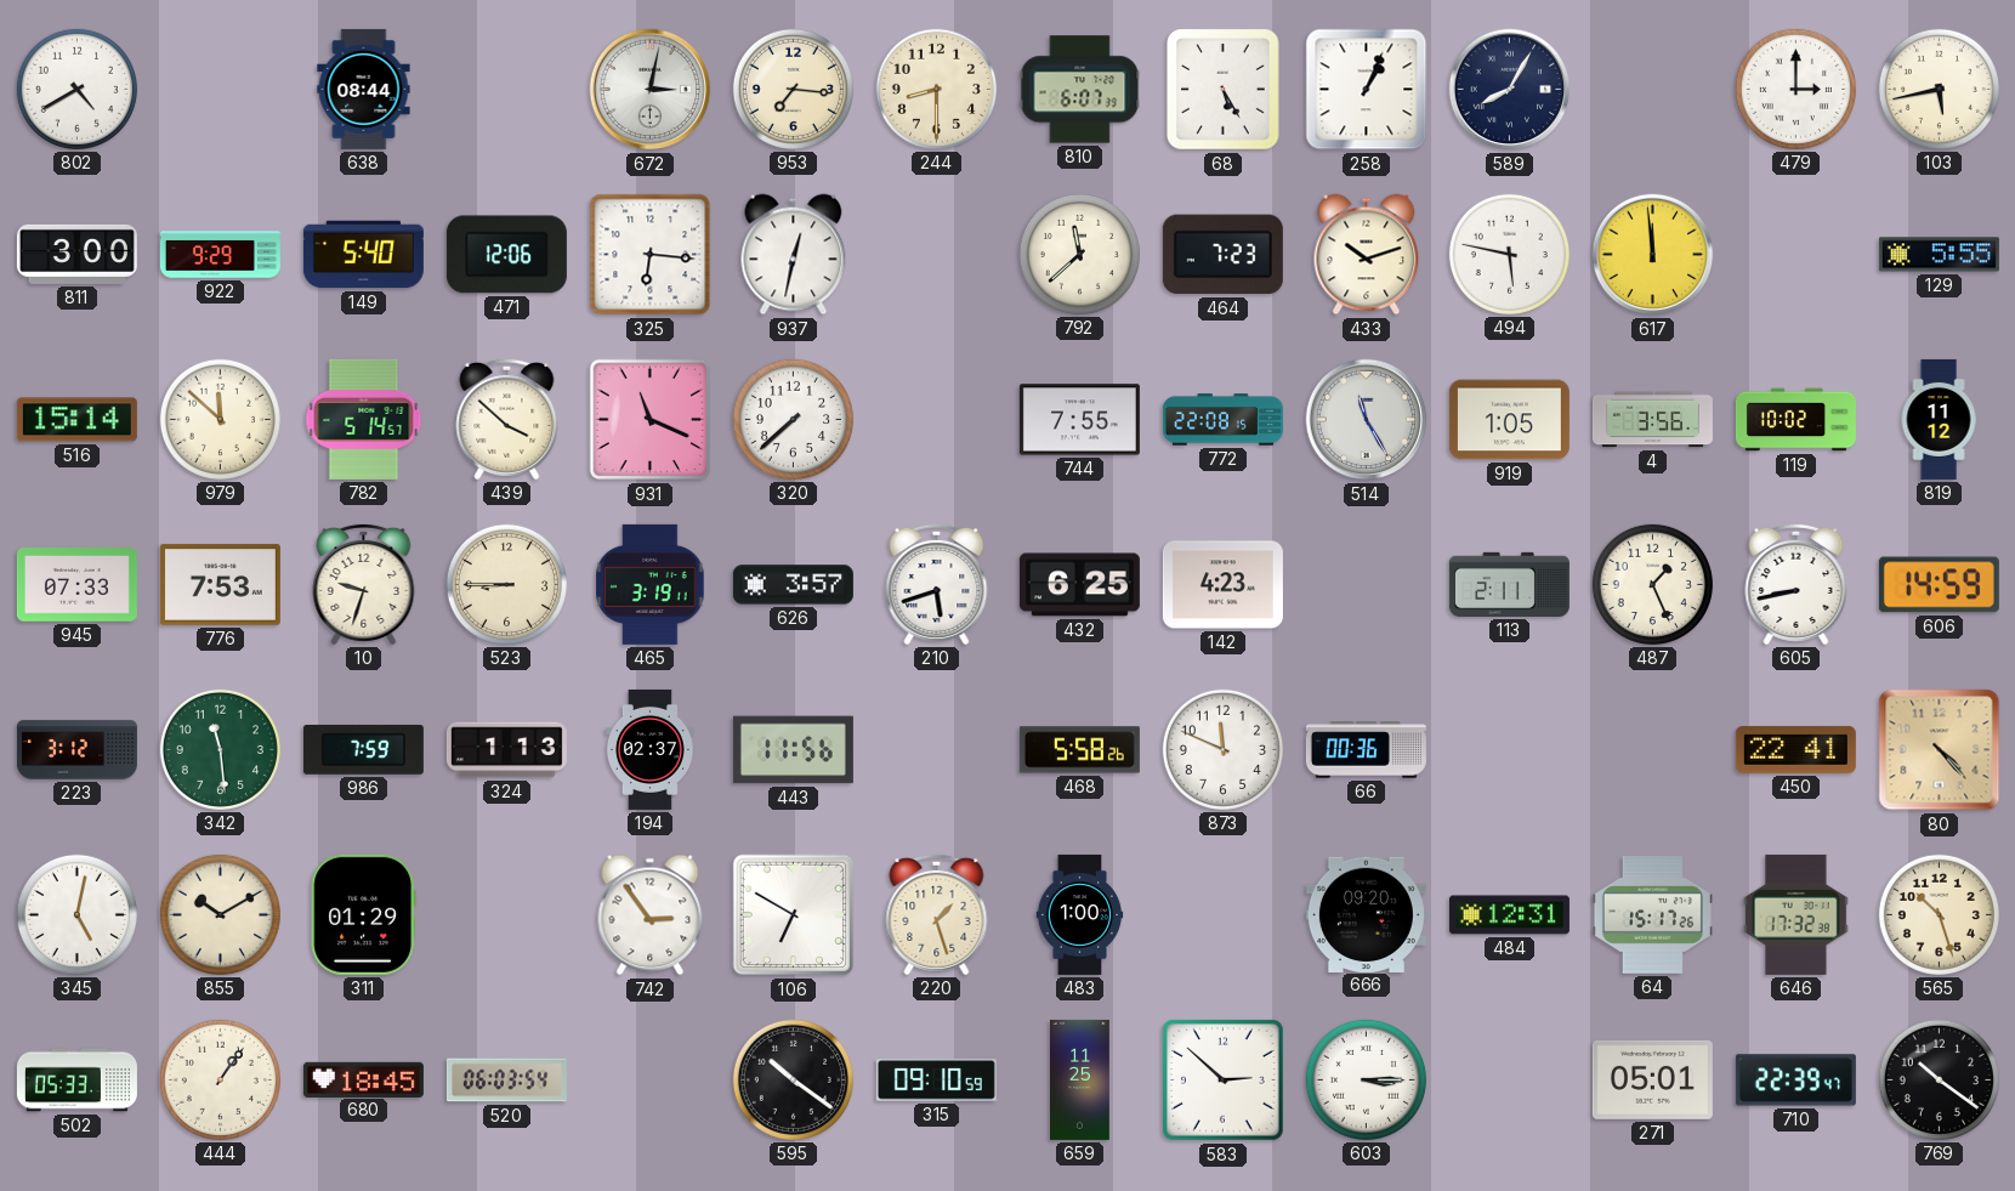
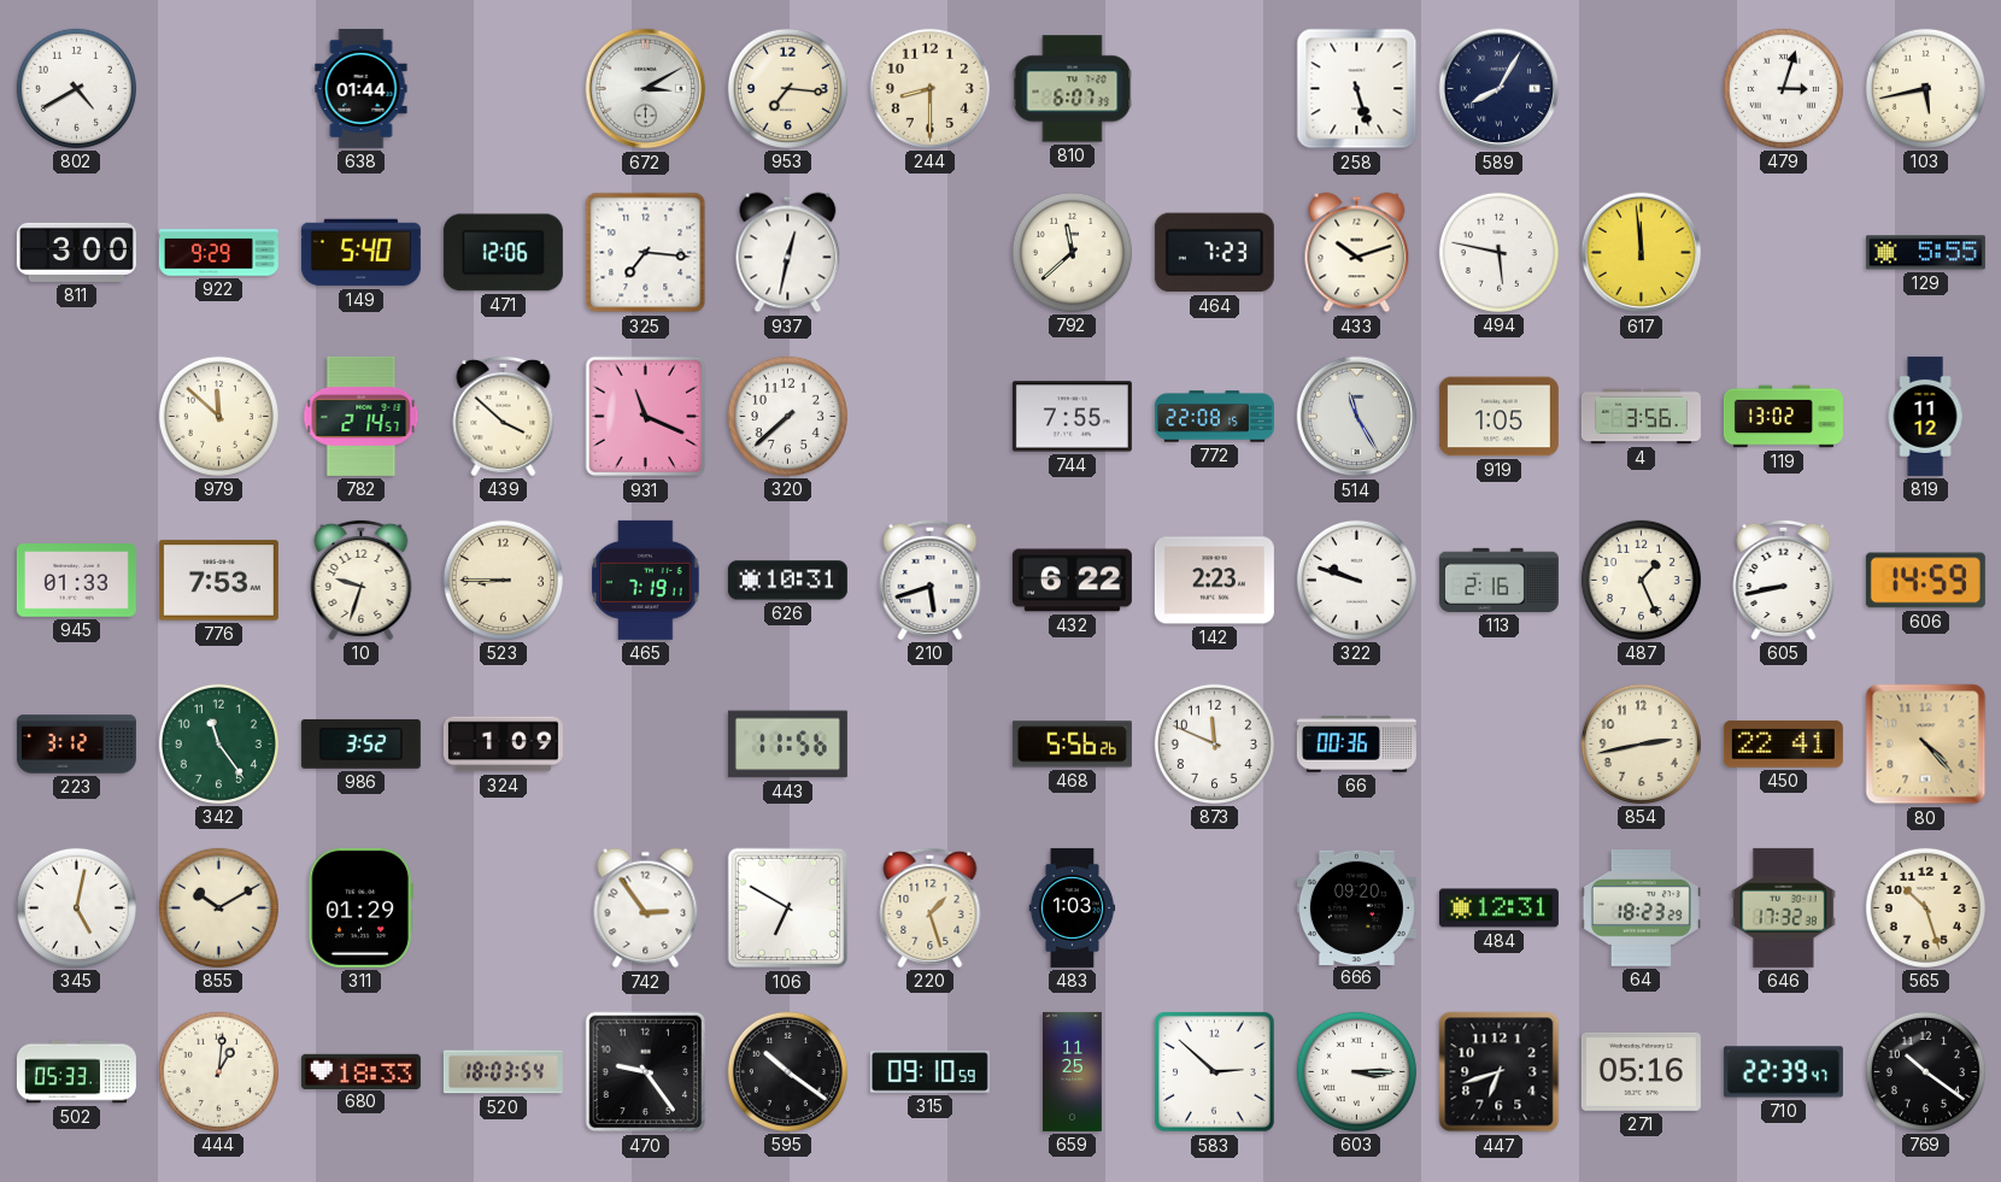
638: 08:44 -> 01:44 (362, 88)
672: 3:02 -> 3:10 (646, 89)
68: 5:25 -> none (1224, 90)
258: 1:04 -> 5:27 (1357, 89)
479: 3:00 -> 3:03 (1783, 88)
325: 6:16 -> 7:16 (646, 253)
516: 15:14 -> none (76, 420)
782: 5:14 -> 2:14 (362, 416)
119: 10:02 -> 13:02 (1783, 417)
945: 07:33 -> 01:33 (76, 581)
465: 3:19 -> 7:19 (646, 580)
626: 3:57 -> 10:31 (787, 581)
432: 6:25 -> 6:22 (1072, 581)
142: 4:23 -> 2:23 (1214, 581)
322: none -> 9:48 (1356, 580)
113: 2:11 -> 2:16 (1498, 580)
342: 11:29 -> 11:24 (218, 743)
986: 7:59 -> 3:52 (360, 743)
324: 1:13 -> 1:09 (503, 745)
194: 02:37 -> none (649, 749)
468: 5:58 -> 5:56 (1072, 745)
854: none -> 2:43 (1641, 743)
483: 1:00 -> 1:03 (1073, 907)
64: 15:17 -> 18:23 (1641, 908)
444: 1:06 -> 1:01 (218, 1071)
680: 18:45 -> 18:33 (360, 1071)
520: 06:03 -> 18:03 (503, 1072)
470: none -> 9:24 (646, 1072)
447: none -> 6:42 (1500, 1072)
271: 05:01 -> 05:16 (1641, 1071)
